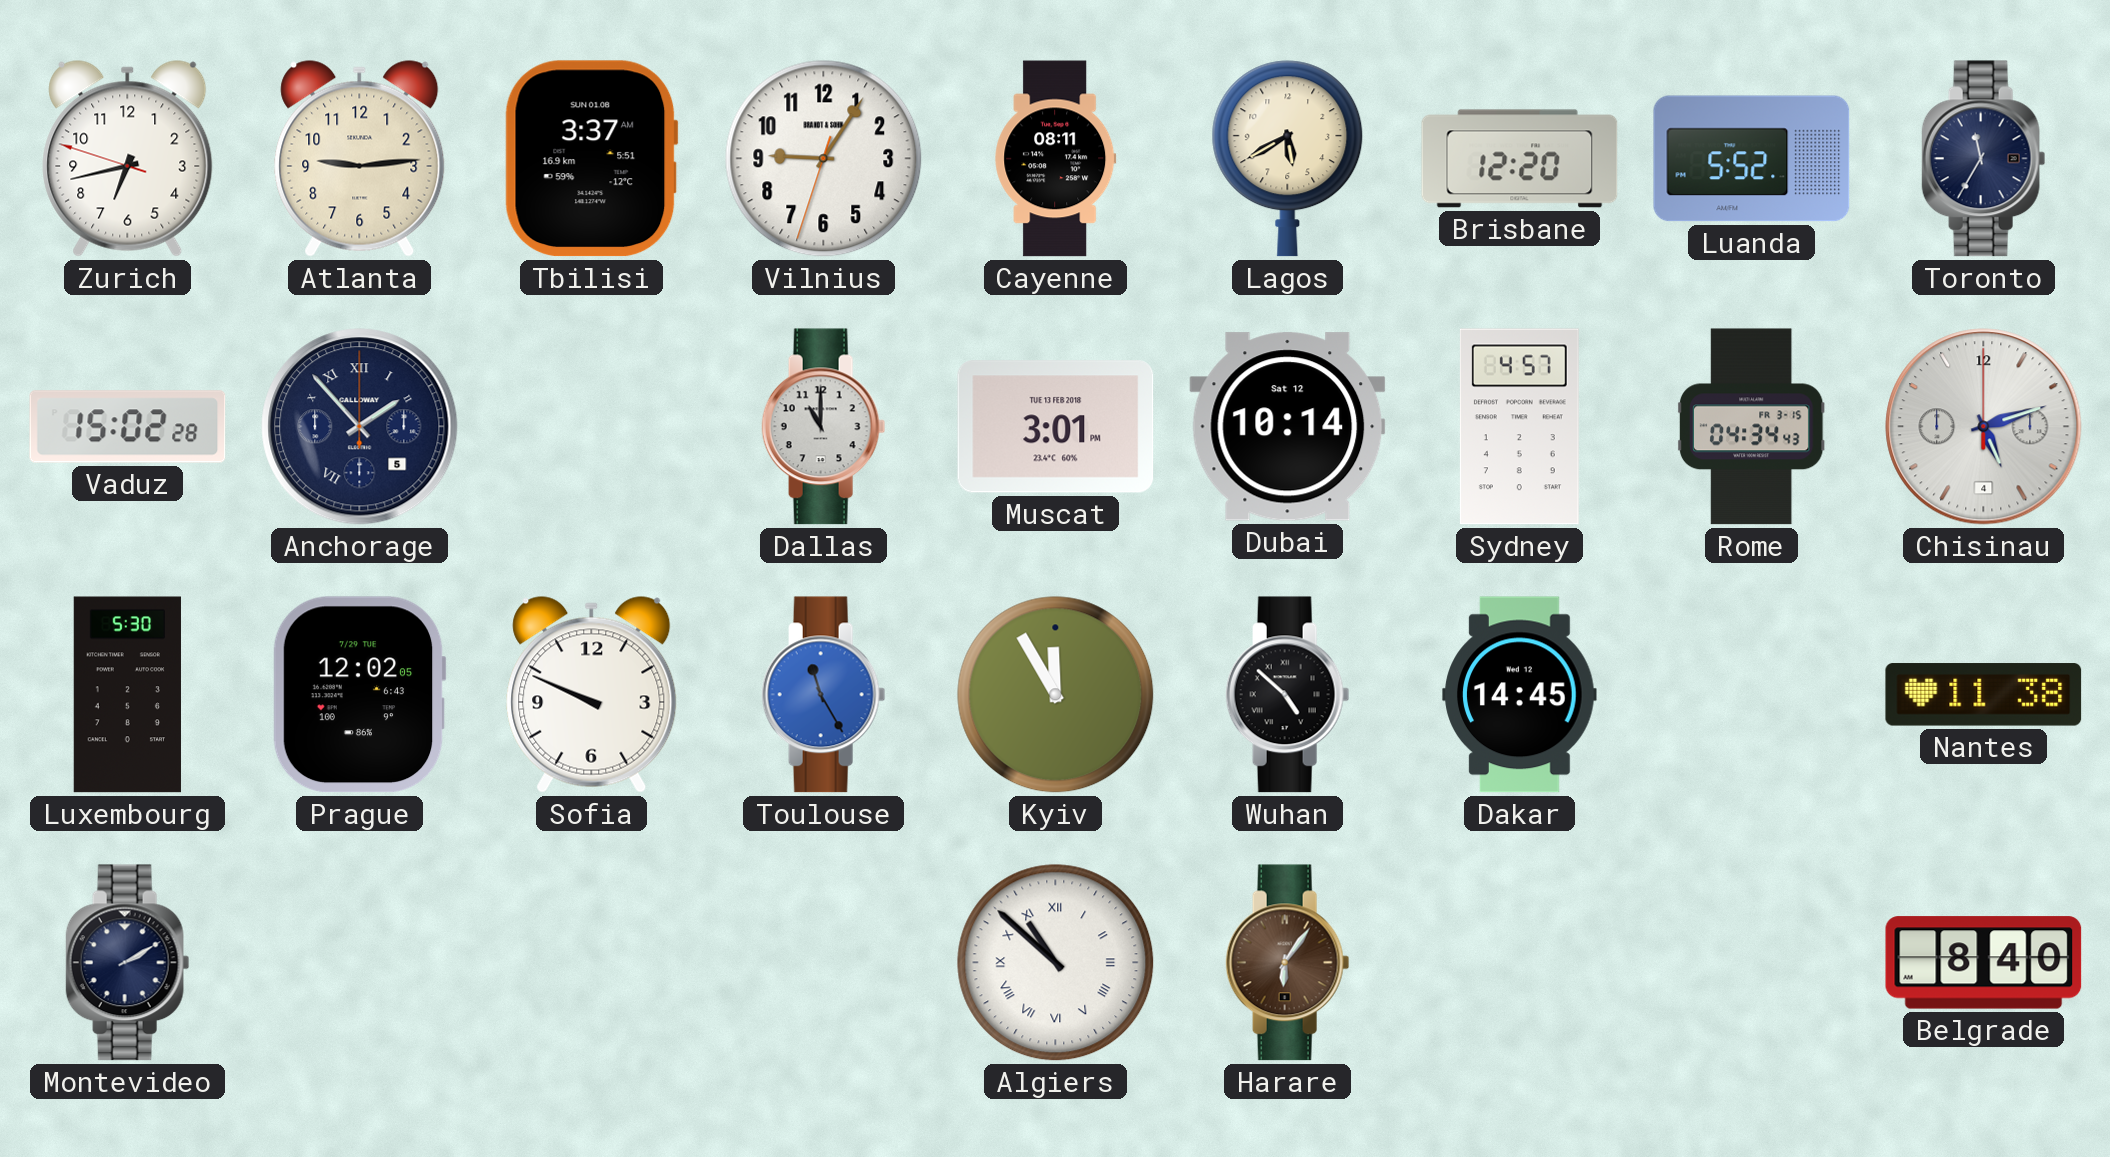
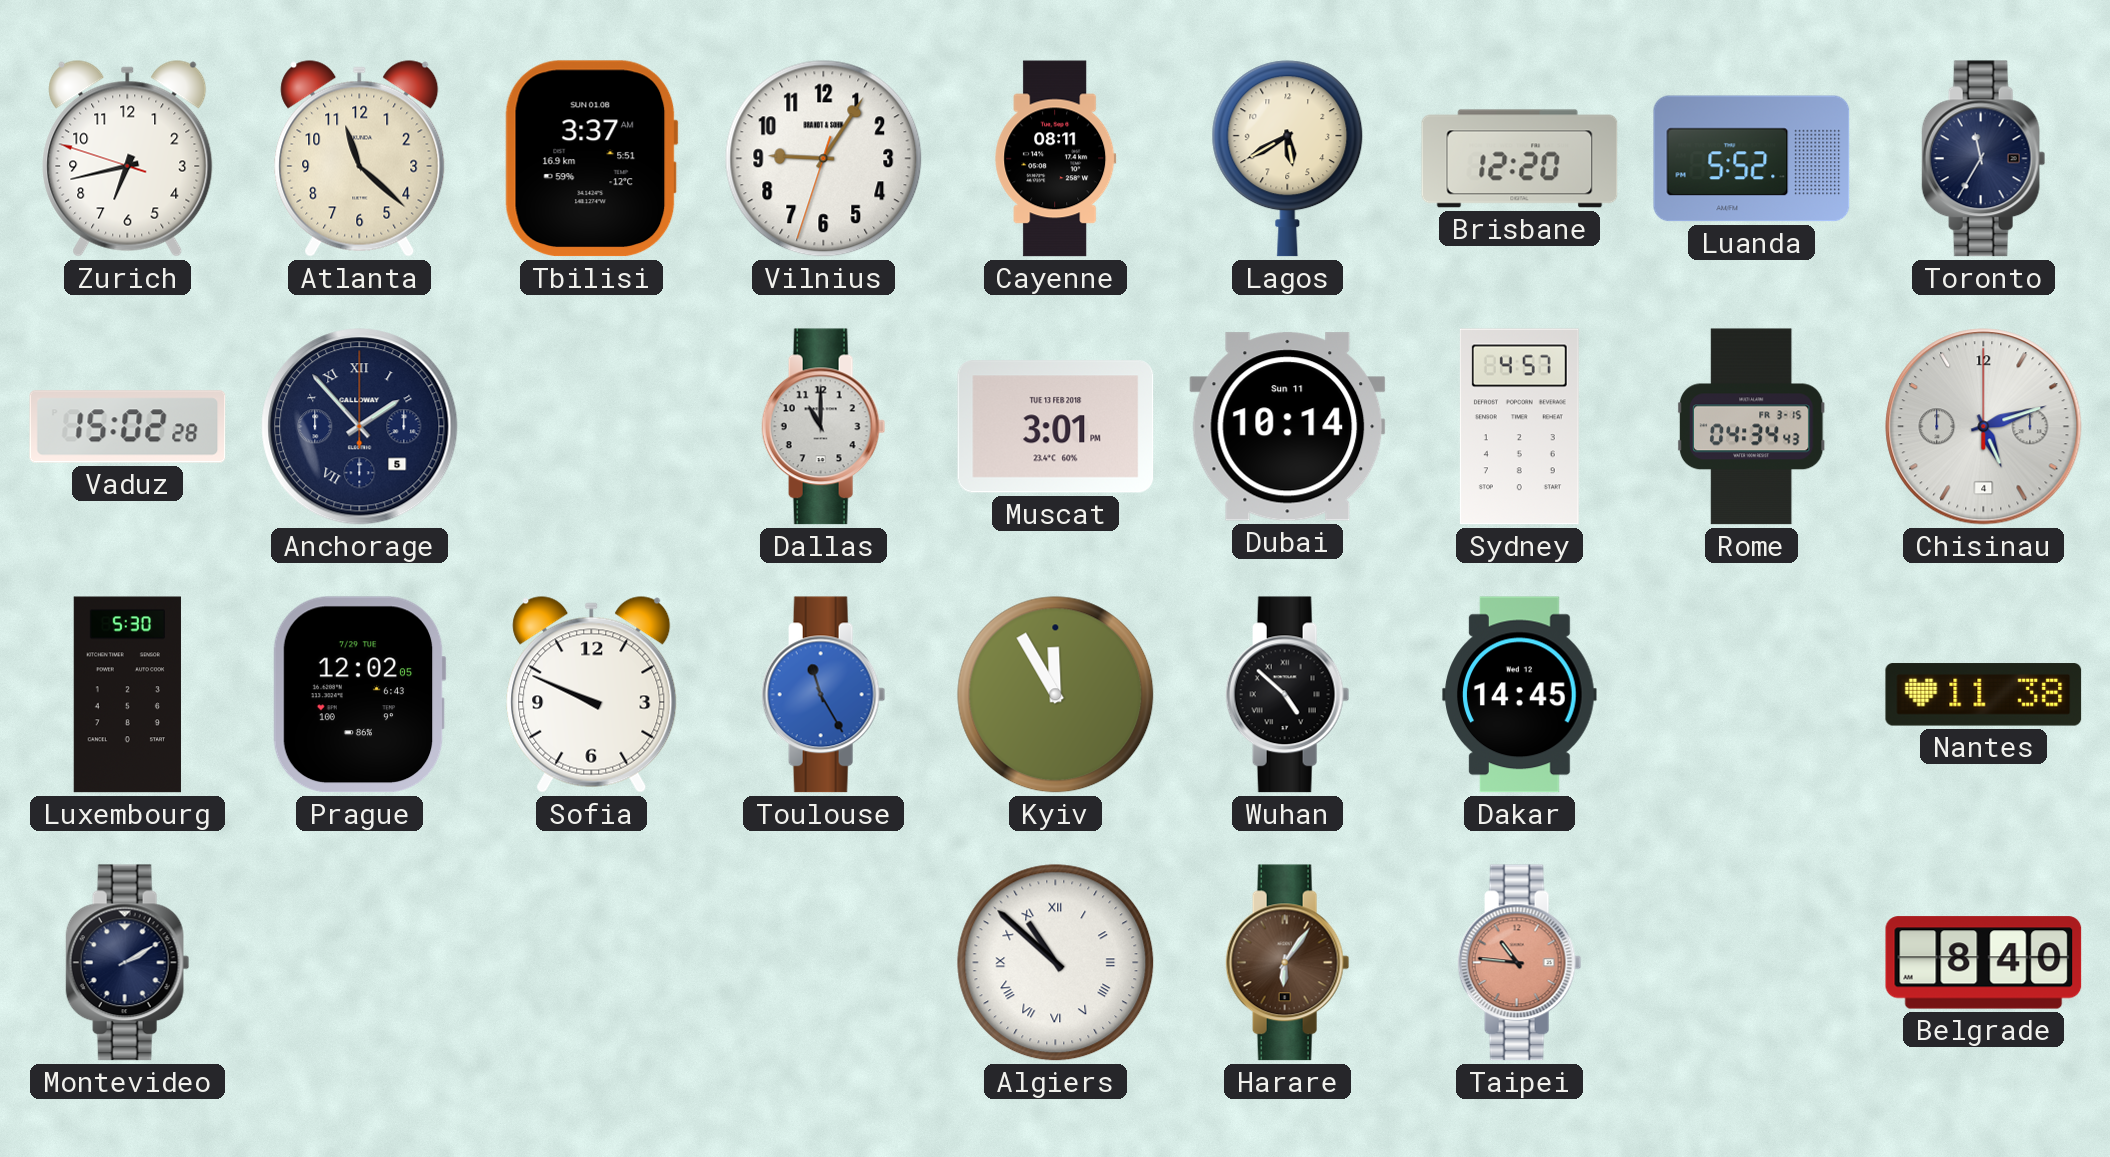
Atlanta: 9:14 -> 11:22 (360, 159)
Dubai date: Sat 12 -> Sun 11 (1288, 427)
Taipei: none -> 10:46 (1520, 963)
